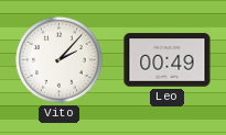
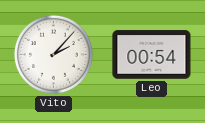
Leo: 00:49 -> 00:54 (152, 55)
